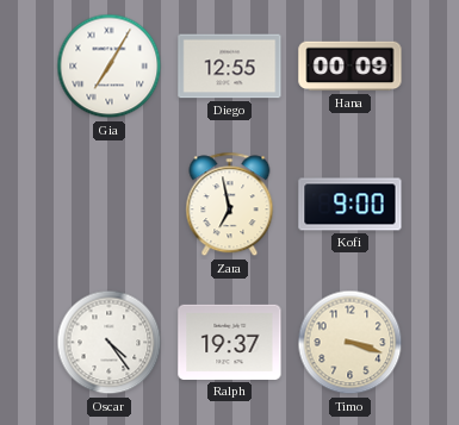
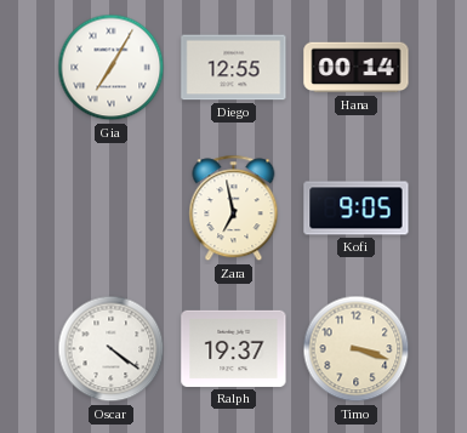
Hana: 00:09 -> 00:14 (357, 68)
Kofi: 9:00 -> 9:05 (357, 209)
Oscar: 4:24 -> 4:21 (112, 349)
